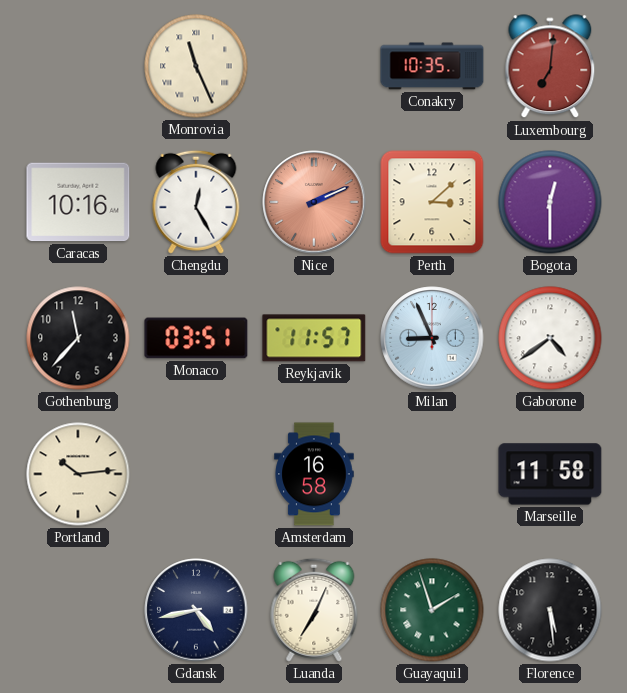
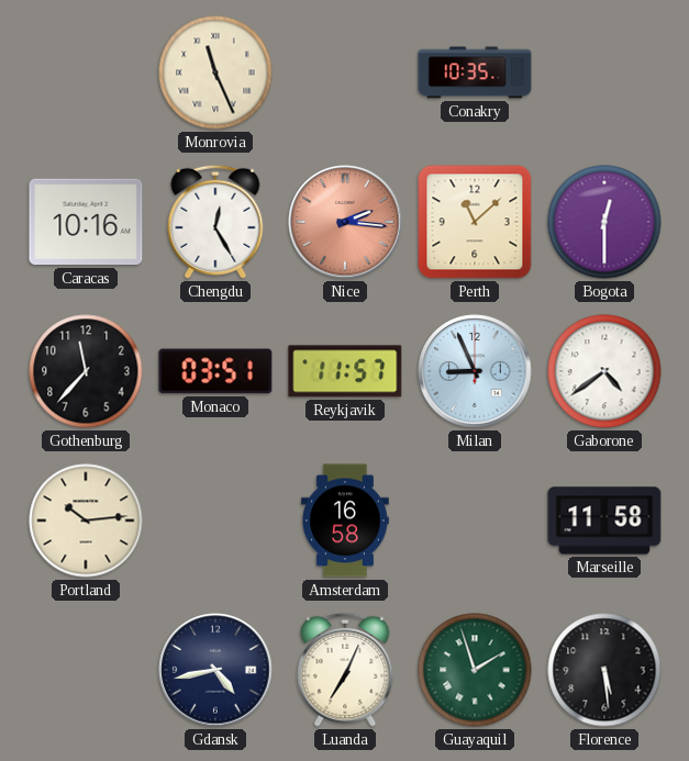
Luxembourg: 7:01 -> none (550, 67)
Nice: 2:11 -> 2:16 (345, 222)
Perth: 3:08 -> 11:08 (475, 222)
